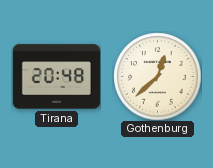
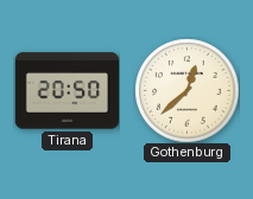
Tirana: 20:48 -> 20:50 (67, 91)
